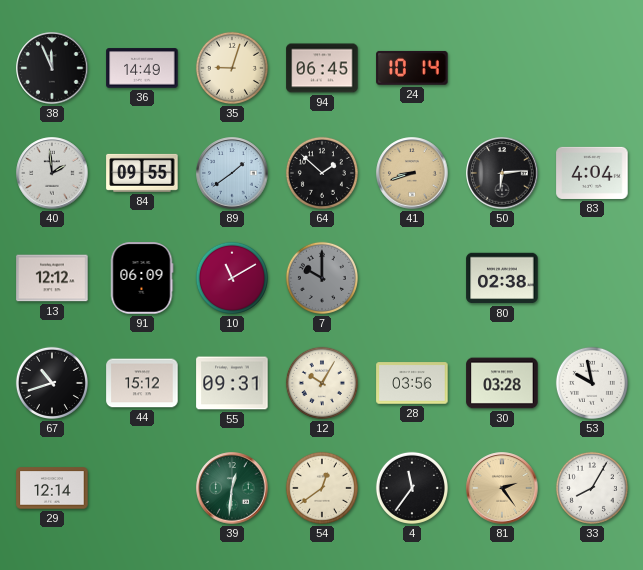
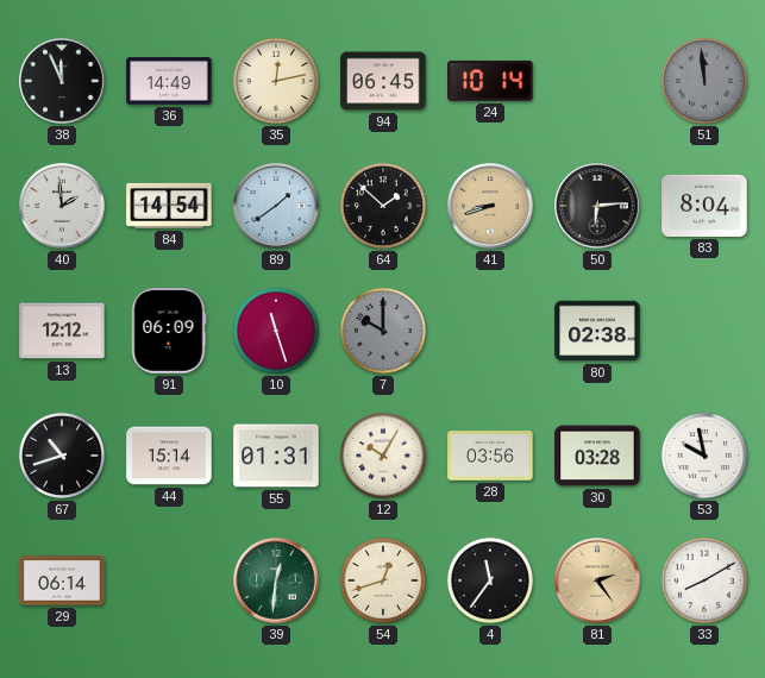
35: 9:03 -> 12:13 (276, 81)
51: none -> 11:59 (704, 81)
84: 09:55 -> 14:54 (169, 206)
83: 4:04 -> 8:04 (704, 206)
10: 11:10 -> 11:27 (276, 331)
44: 15:12 -> 15:14 (169, 456)
55: 09:31 -> 01:31 (276, 456)
29: 12:14 -> 06:14 (62, 580)
54: 12:39 -> 12:42 (383, 580)
33: 8:05 -> 8:10 (704, 580)
